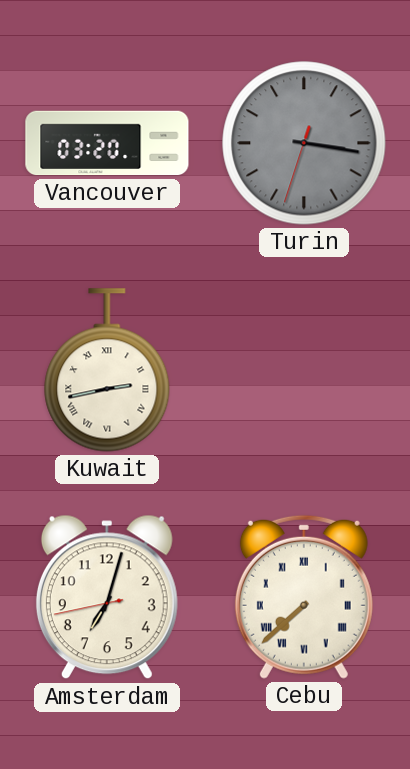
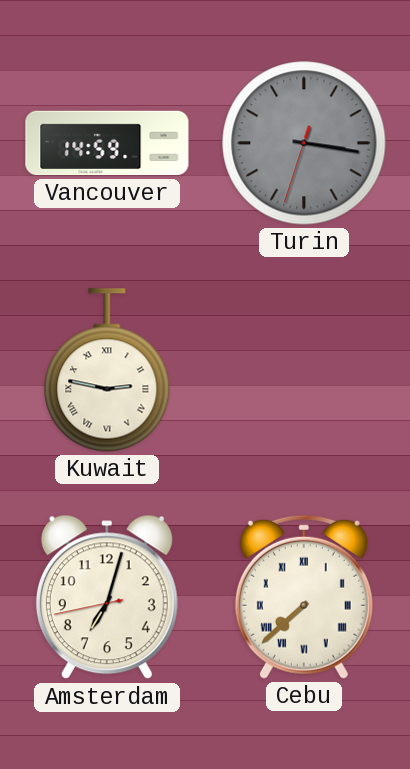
Vancouver: 03:20 -> 14:59 (107, 143)
Kuwait: 2:43 -> 2:47 (107, 370)
